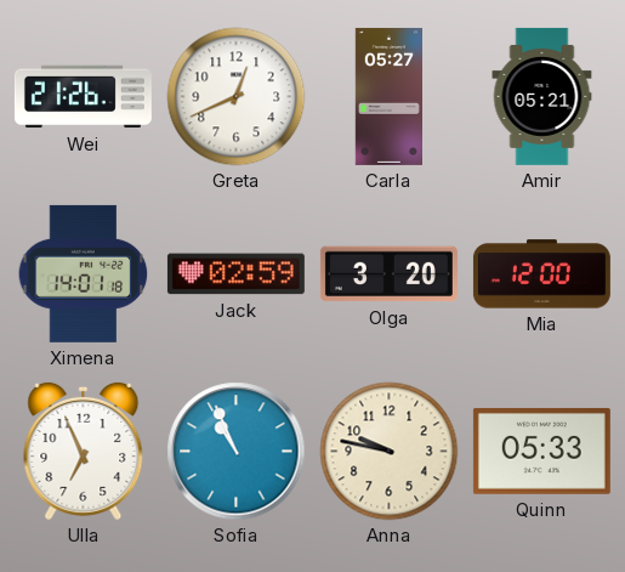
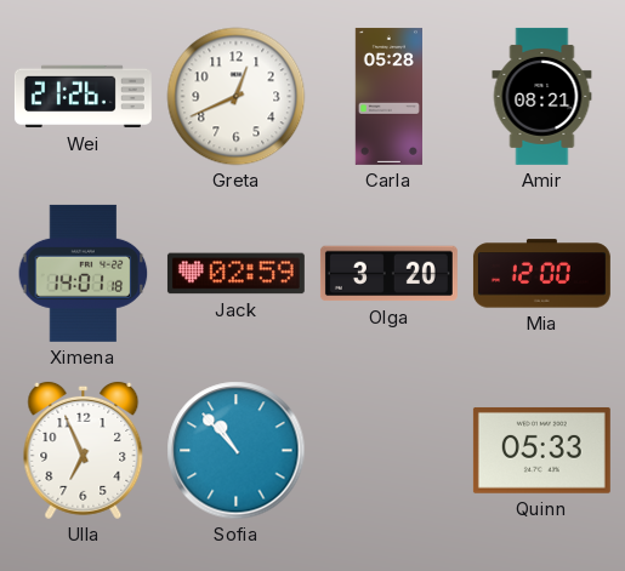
Carla: 05:27 -> 05:28 (388, 96)
Amir: 05:21 -> 08:21 (542, 96)
Sofia: 10:56 -> 10:53 (237, 451)
Anna: 9:47 -> none (390, 452)
